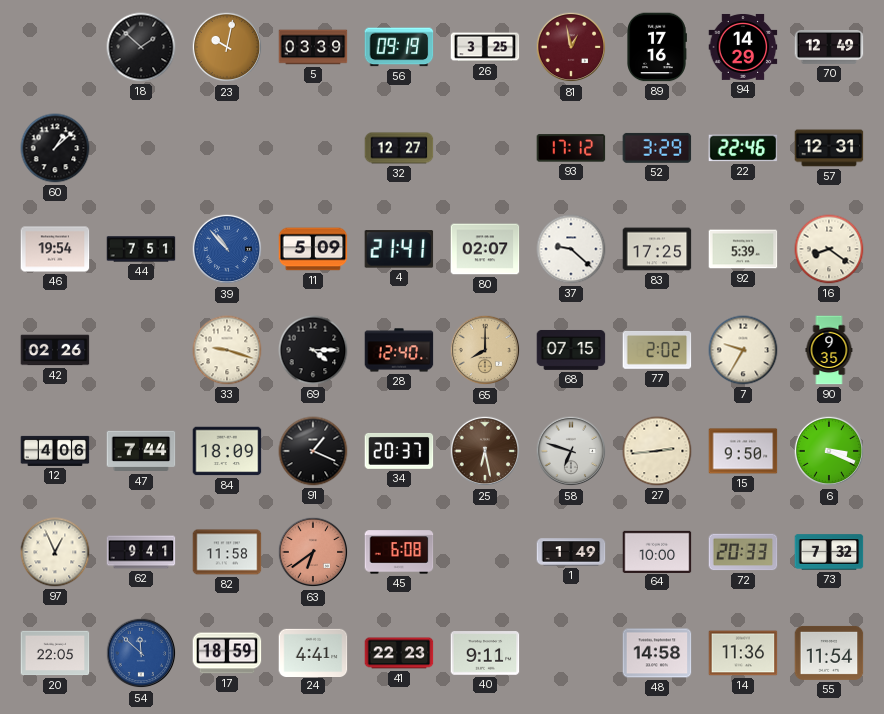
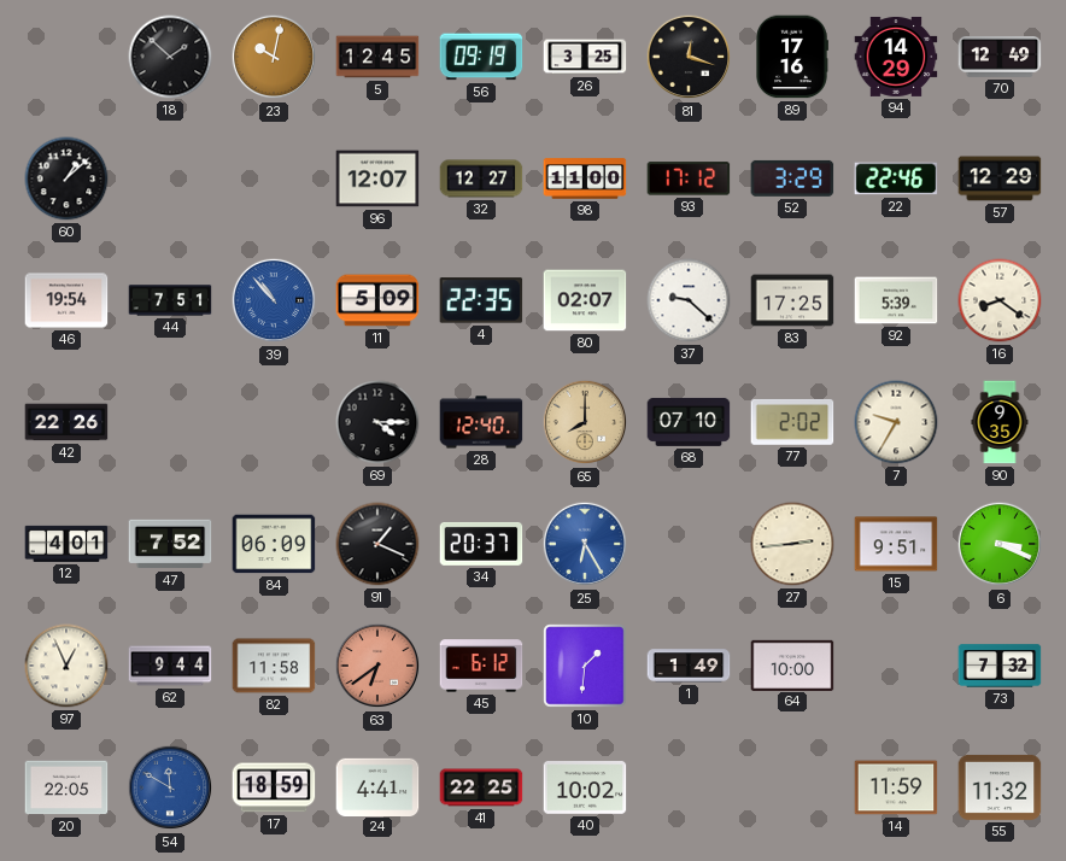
5: 03:39 -> 12:45 (377, 57)
81: 12:58 -> 12:18 (689, 57)
81 dial: burgundy -> black (689, 57)
96: none -> 12:07 (377, 178)
98: none -> 11:00 (585, 178)
57: 12:31 -> 12:29 (1000, 178)
4: 21:41 -> 22:35 (481, 300)
42: 02:26 -> 22:26 (66, 422)
33: 9:18 -> none (227, 350)
68: 07:15 -> 07:10 (689, 422)
12: 4:06 -> 4:01 (66, 544)
47: 7:44 -> 7:52 (170, 544)
84: 18:09 -> 06:09 (274, 544)
25: 6:28 -> 6:25 (585, 544)
25 dial: brown -> blue (585, 544)
58: 6:48 -> none (571, 451)
15: 9:50 -> 9:51 (896, 544)
62: 9:41 -> 9:44 (170, 666)
45: 6:08 -> 6:12 (481, 666)
10: none -> 1:31 (585, 666)
72: 20:33 -> none (743, 552)
54: 11:52 -> 11:50 (170, 787)
41: 22:23 -> 22:25 (481, 787)
40: 9:11 -> 10:02 (585, 787)
48: 14:58 -> none (657, 653)
14: 11:36 -> 11:59 (896, 787)
55: 11:54 -> 11:32 (1000, 787)
